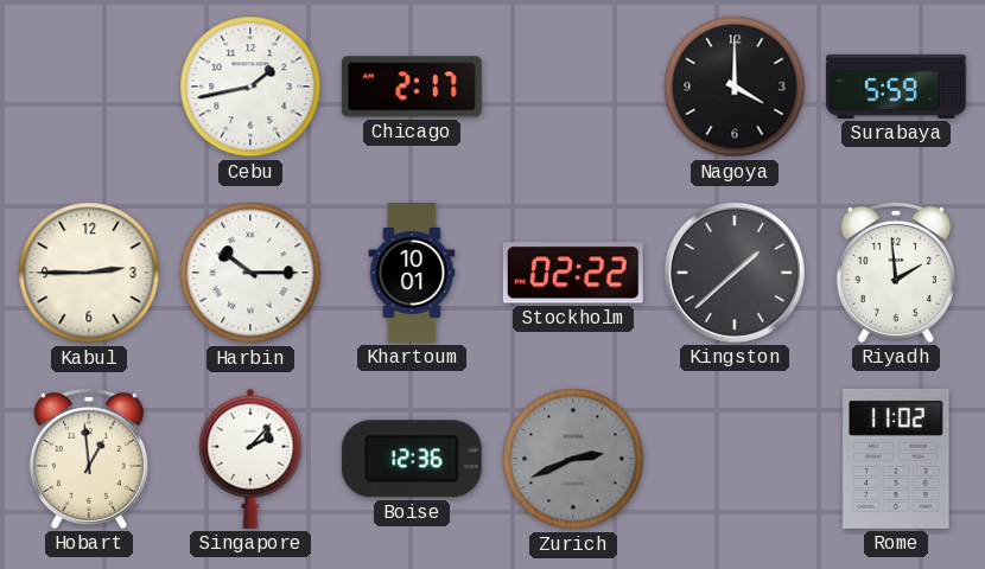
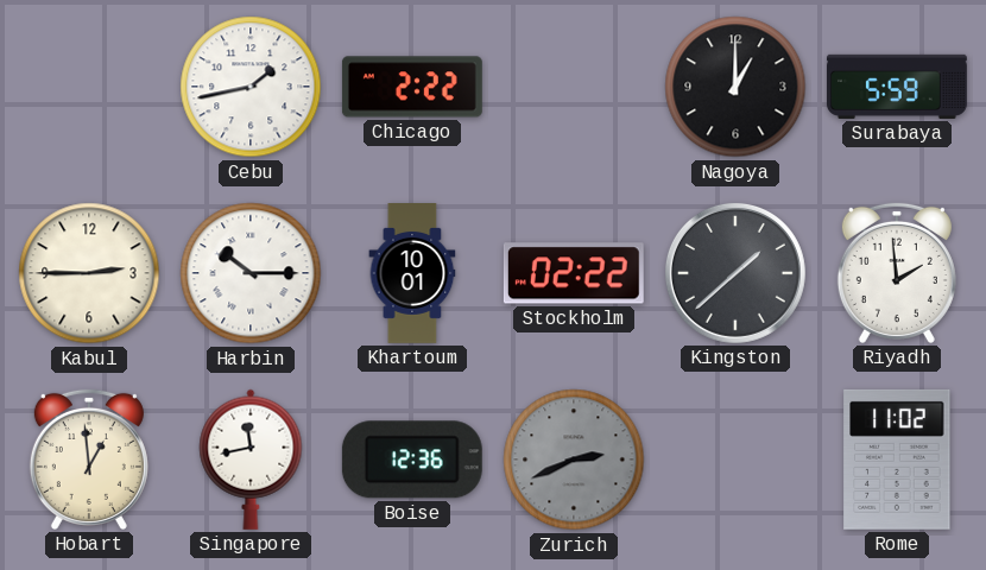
Chicago: 2:17 -> 2:22 (412, 87)
Nagoya: 4:00 -> 1:00 (735, 87)
Singapore: 2:07 -> 11:43 (251, 460)
